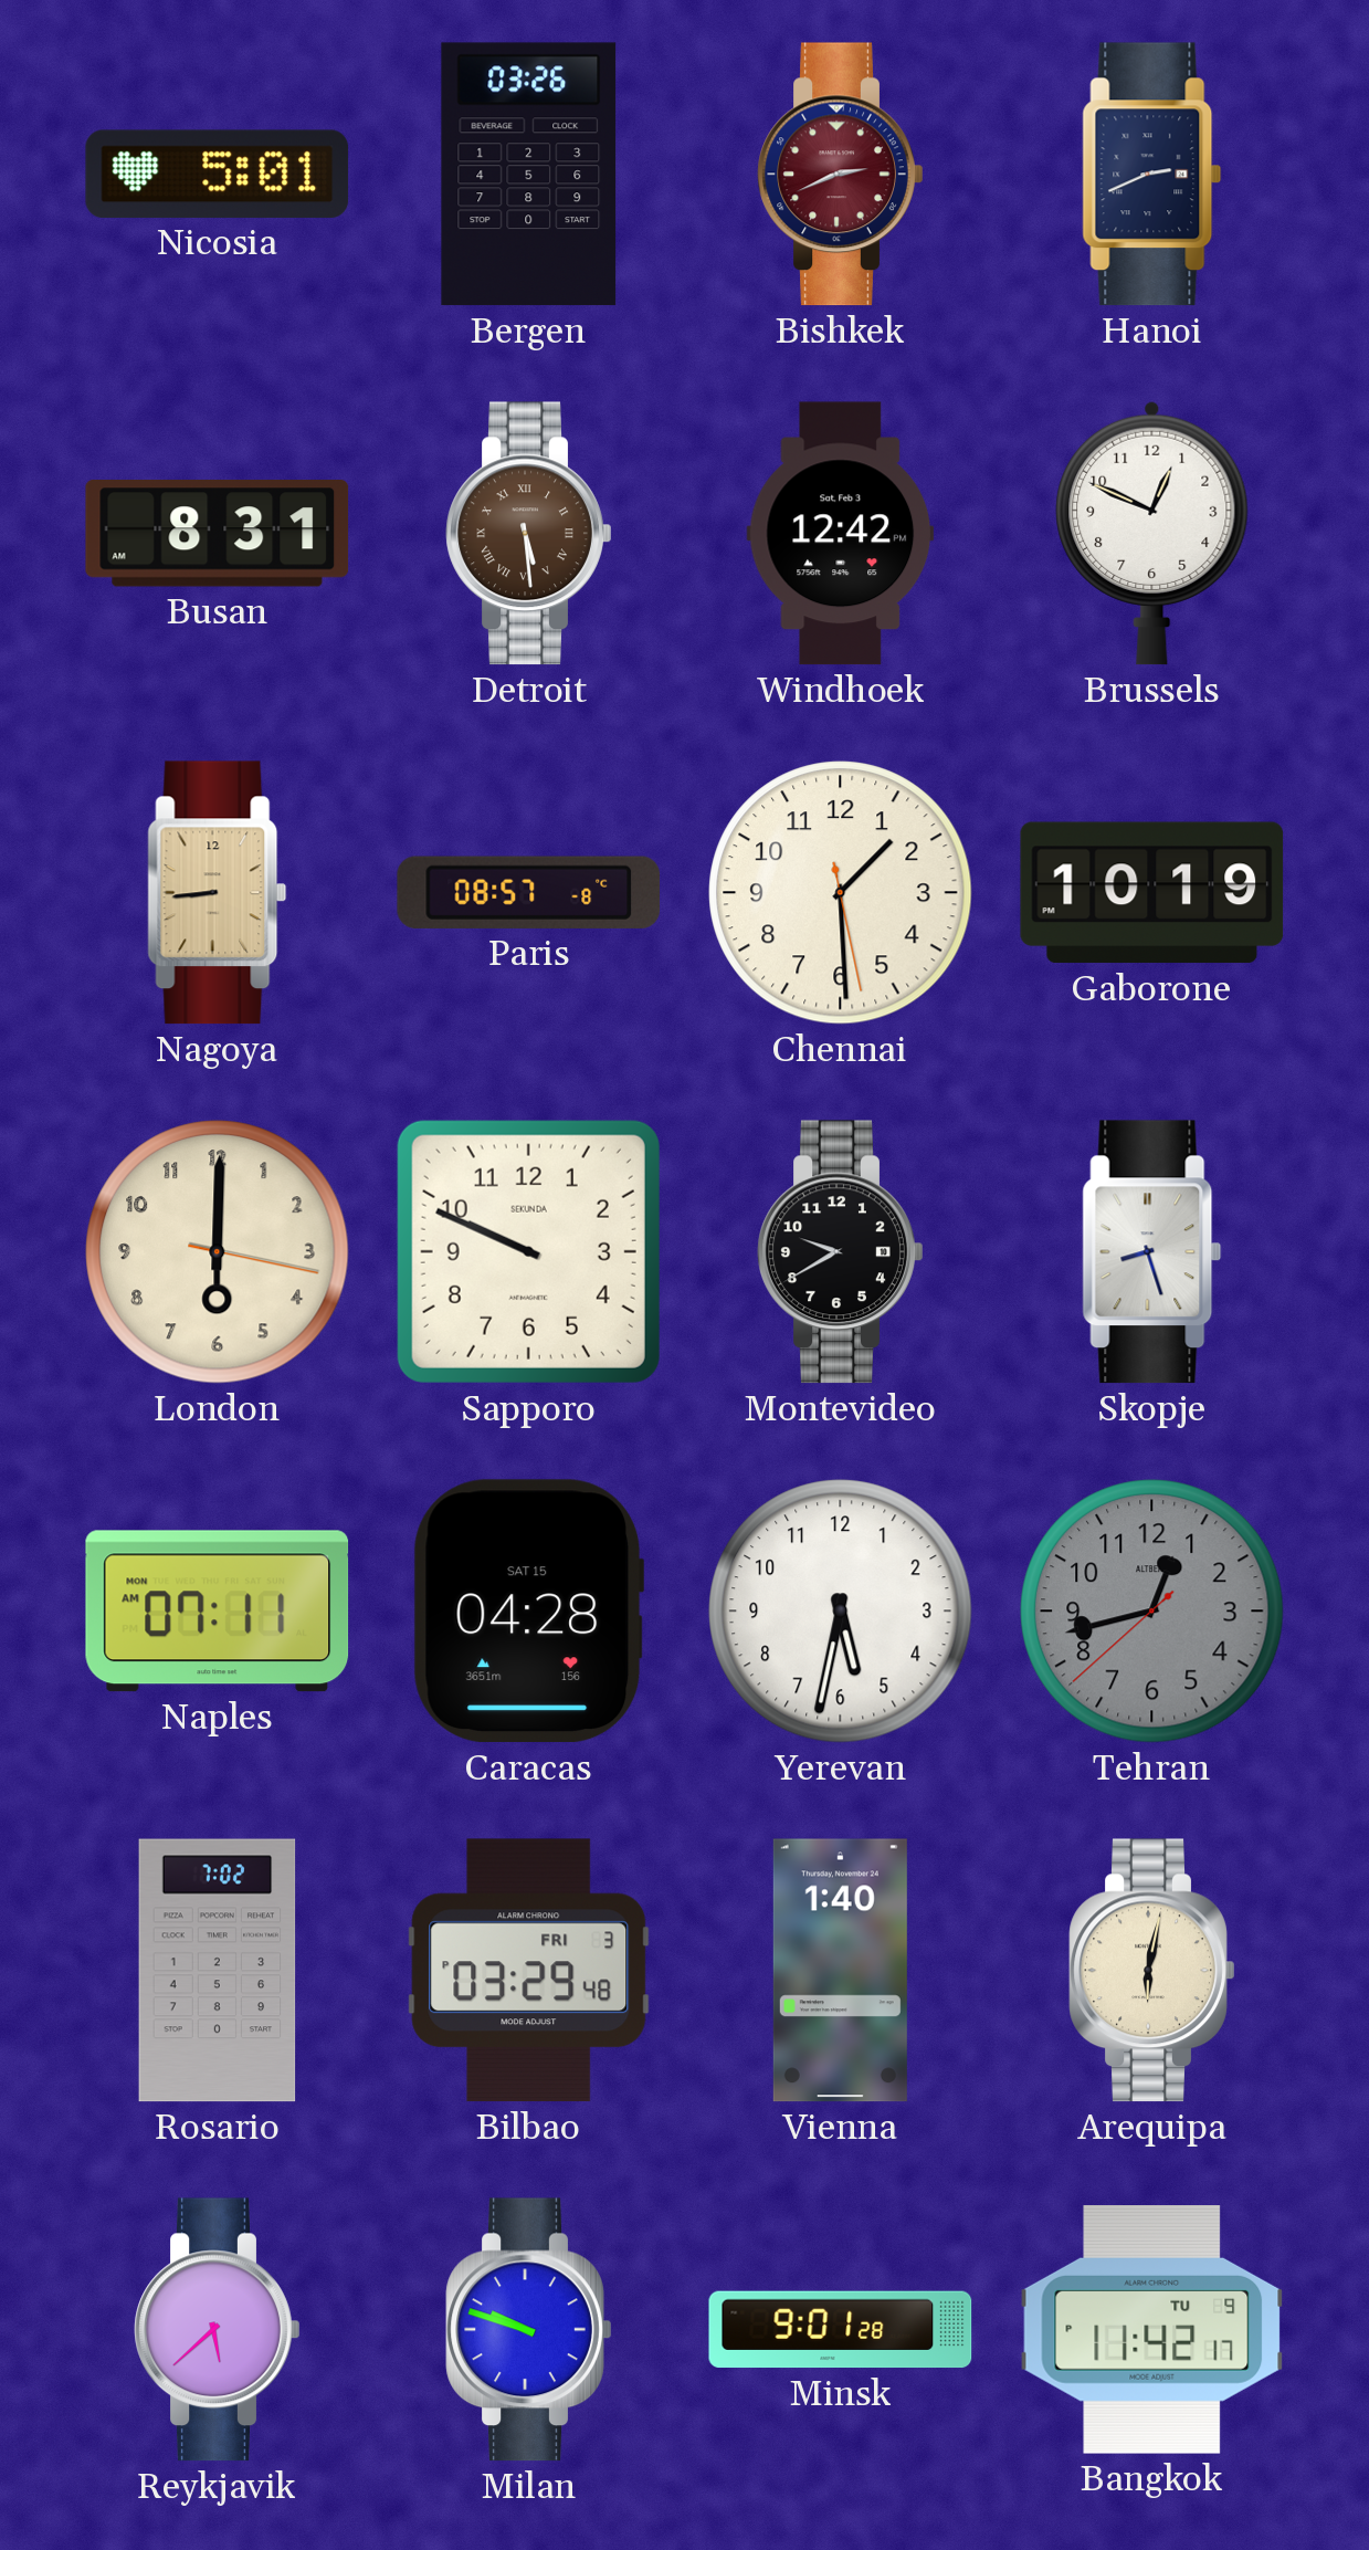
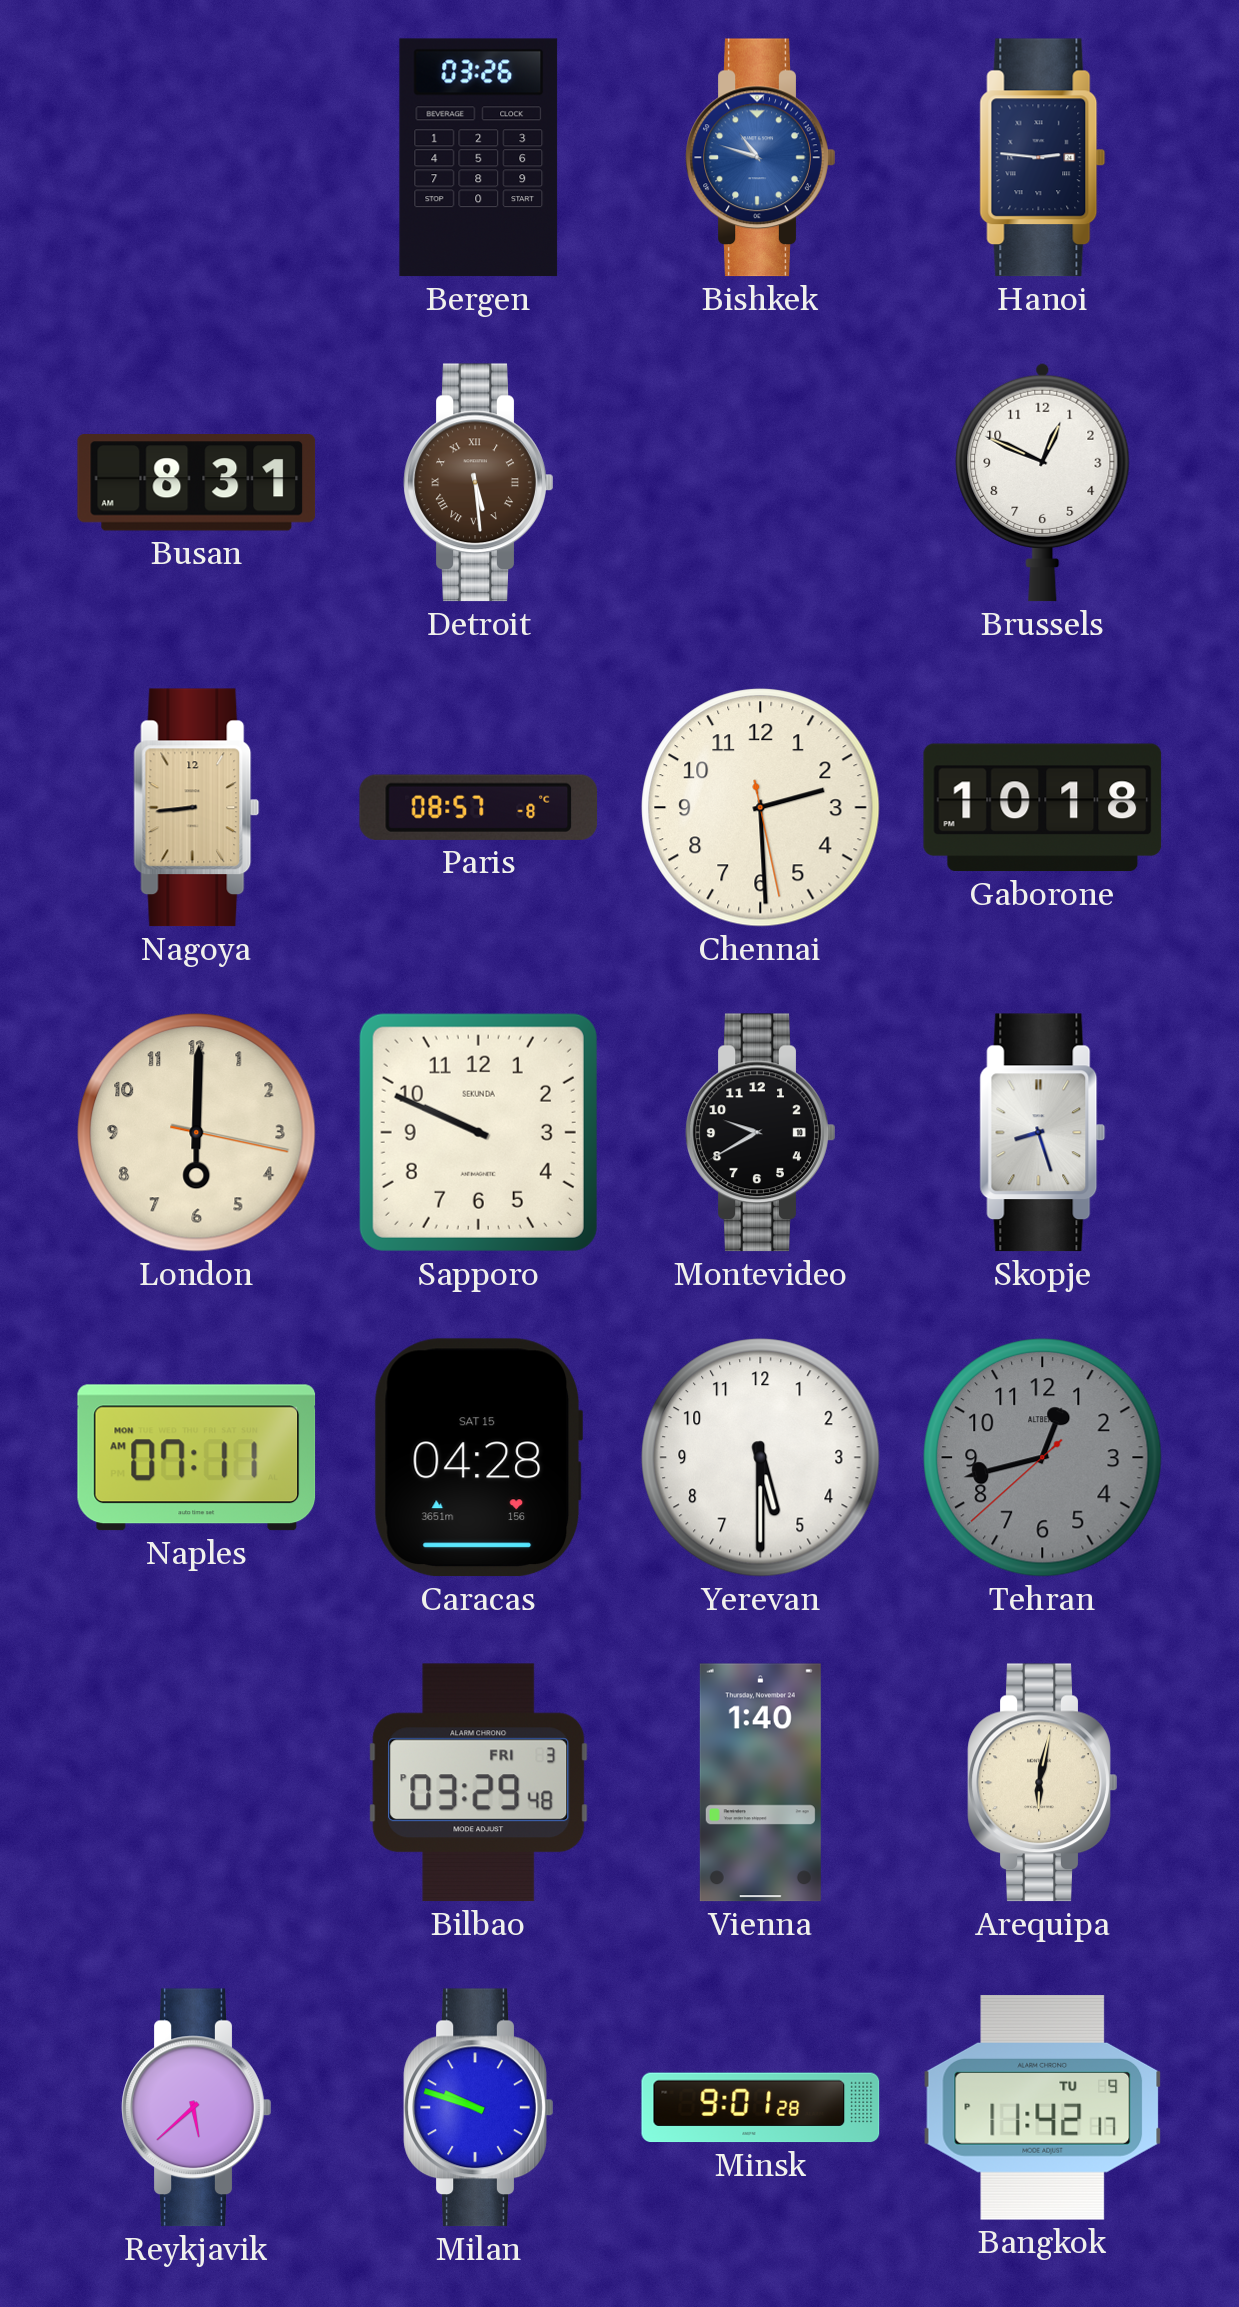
Nicosia: 5:01 -> none (218, 174)
Bishkek: 2:41 -> 10:48 (761, 158)
Bishkek dial: burgundy -> blue (761, 158)
Hanoi: 2:41 -> 2:46 (1043, 158)
Windhoek: 12:42 -> none (841, 534)
Chennai: 1:29 -> 2:29 (761, 808)
Gaborone: 10:19 -> 10:18 (1043, 808)
Yerevan: 5:32 -> 5:30 (761, 1458)
Rosario: 7:02 -> none (218, 1971)
